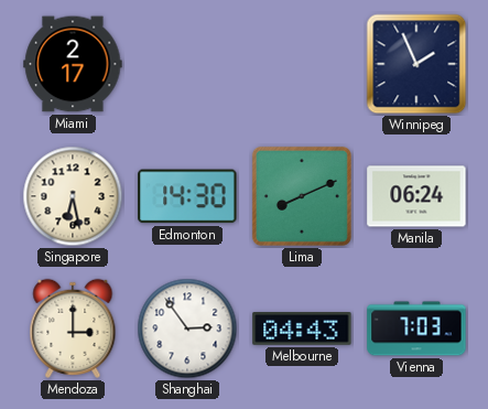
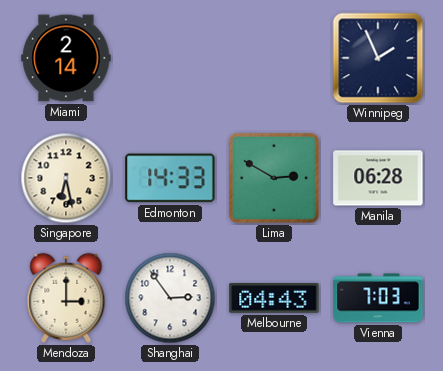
Miami: 2:17 -> 2:14 (66, 58)
Edmonton: 14:30 -> 14:33 (170, 178)
Lima: 8:11 -> 2:50 (274, 178)
Manila: 06:24 -> 06:28 (378, 178)
